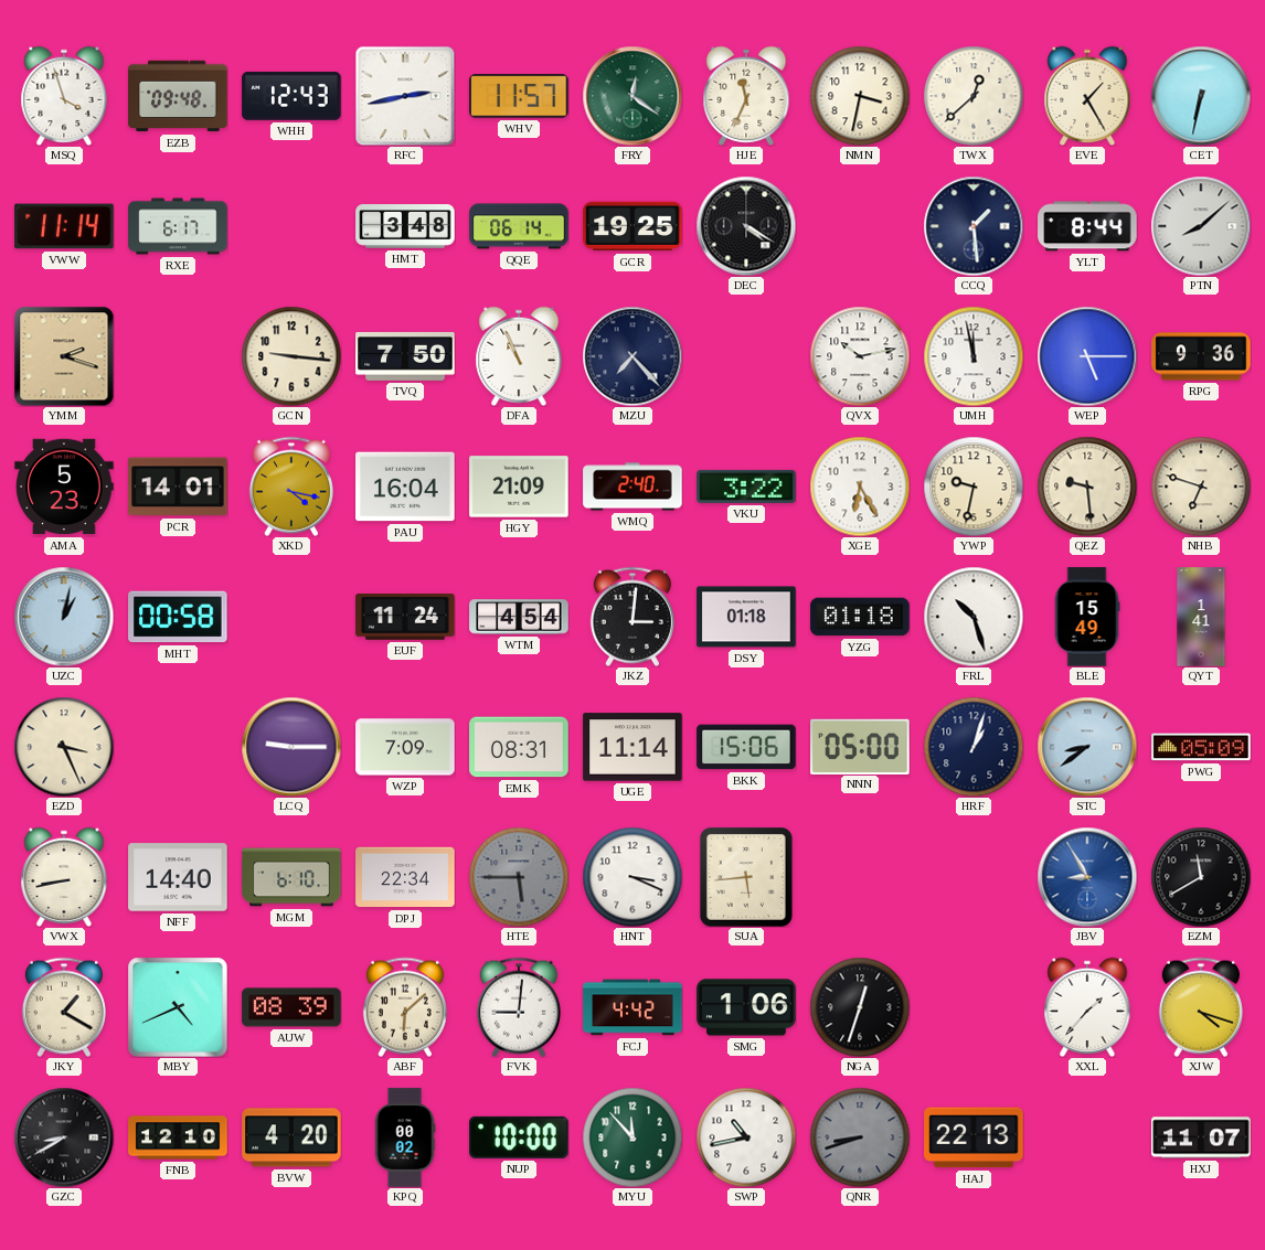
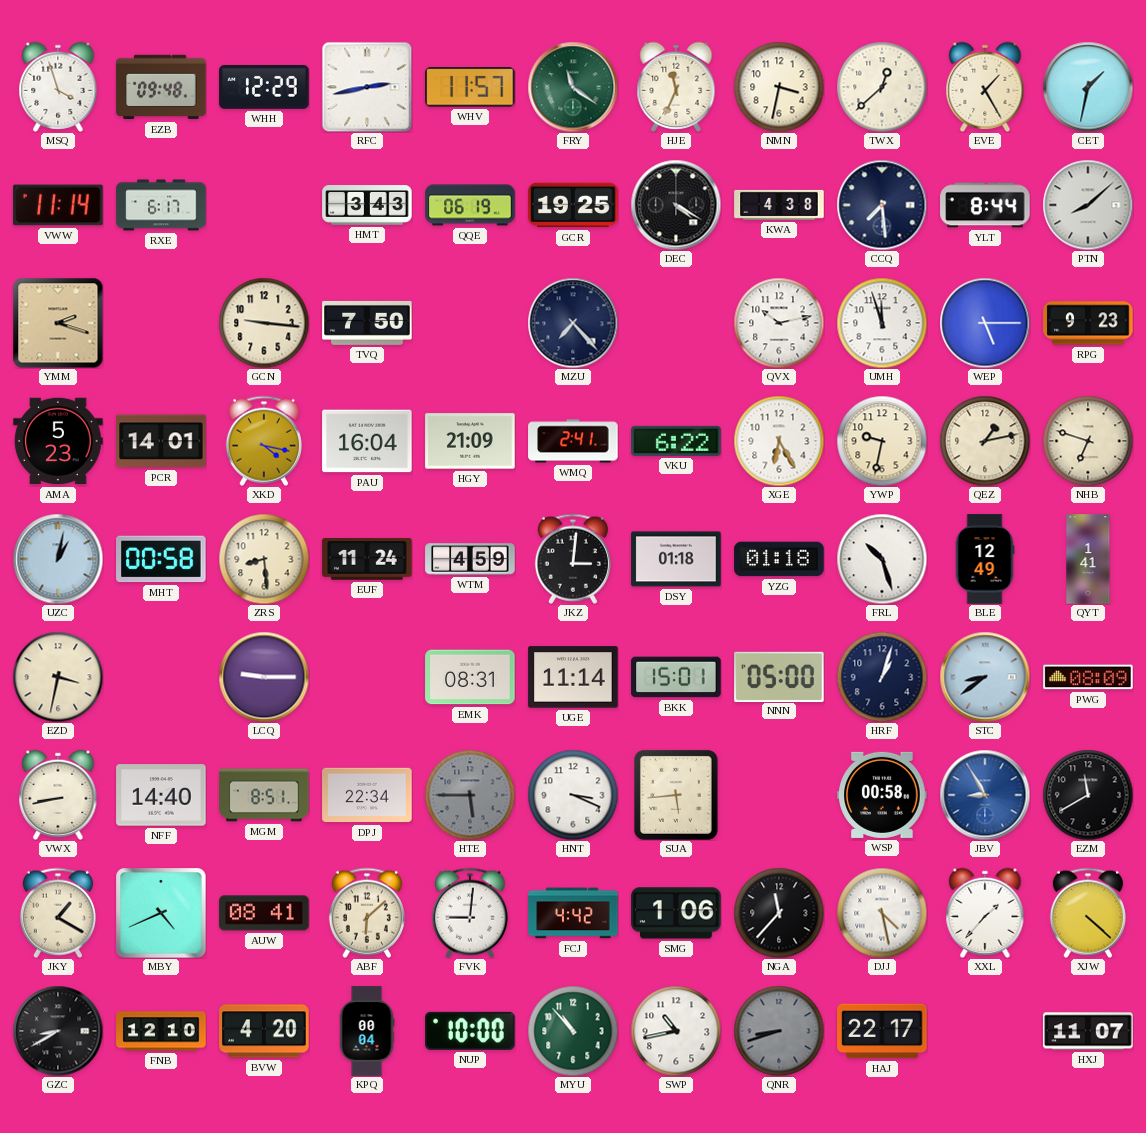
WHH: 12:43 -> 12:29 (264, 87)
FRY: 12:21 -> 11:21 (573, 87)
CET: 6:32 -> 1:32 (1088, 87)
HMT: 3:48 -> 3:43 (367, 205)
QQE: 06:14 -> 06:19 (470, 205)
KWA: none -> 4:38 (779, 205)
CCQ: 1:29 -> 7:29 (882, 205)
DFA: 10:56 -> none (519, 355)
UMH: 11:58 -> 11:57 (882, 323)
RPG: 9:36 -> 9:23 (1088, 323)
WMQ: 2:40 -> 2:41 (573, 441)
VKU: 3:22 -> 6:22 (676, 441)
QEZ: 9:29 -> 1:13 (985, 441)
ZRS: none -> 8:29 (264, 559)
WTM: 4:54 -> 4:59 (470, 559)
BLE: 15:49 -> 12:49 (985, 559)
EZD: 3:26 -> 3:32 (58, 677)
WZP: 7:09 -> none (405, 747)
BKK: 15:06 -> 15:01 (676, 677)
PWG: 05:09 -> 08:09 (1088, 677)
MGM: 6:10 -> 8:51 (264, 795)
WSP: none -> 00:58 (882, 795)
AUW: 08:39 -> 08:41 (264, 913)
NGA: 12:33 -> 11:37 (779, 913)
DJJ: none -> 4:28 (882, 913)
XJW: 4:18 -> 4:22 (1088, 913)
KPQ: 00:02 -> 00:04 (367, 1031)
MYU: 11:53 -> 10:53 (573, 1031)
HAJ: 22:13 -> 22:17 (882, 1031)
